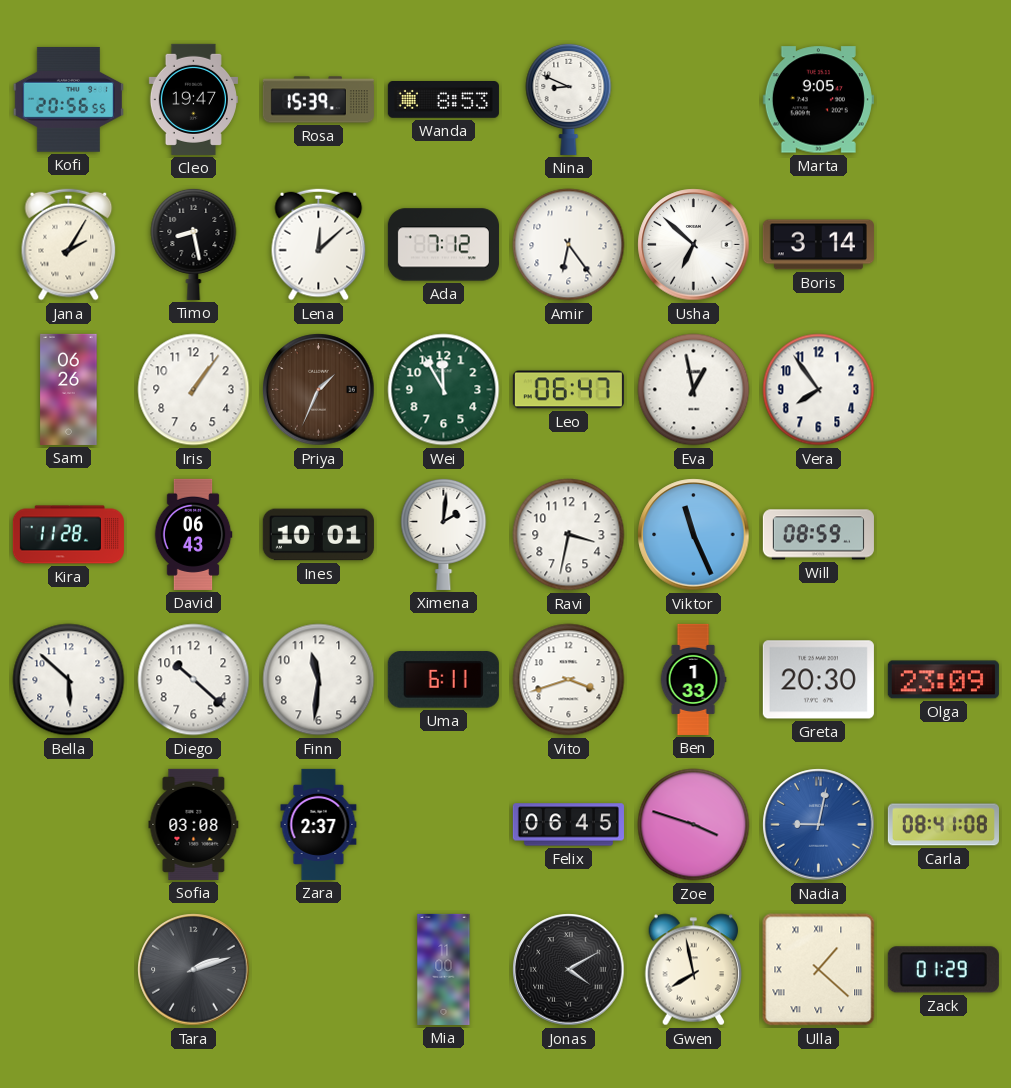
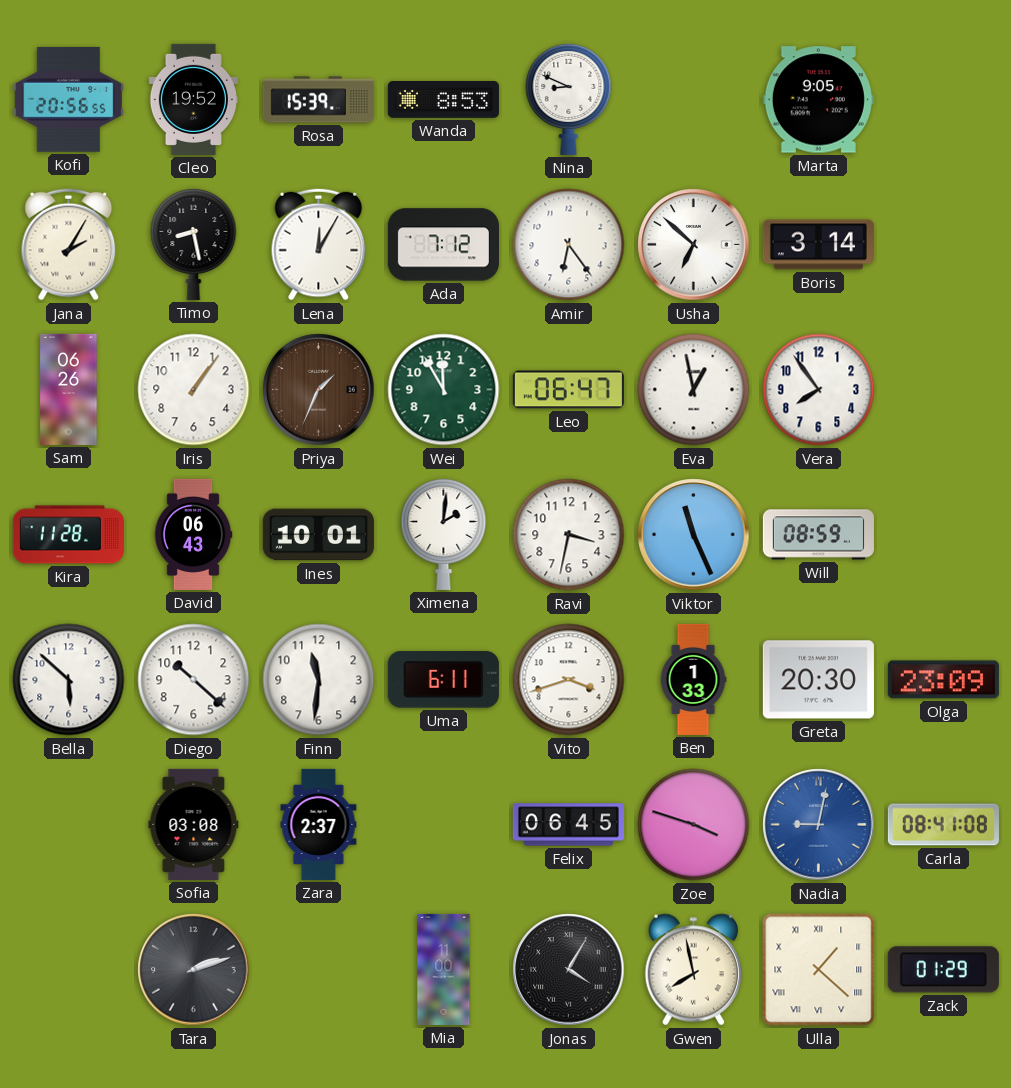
Cleo: 19:47 -> 19:52 (193, 99)
Lena: 12:08 -> 12:05 (319, 245)
Jonas: 4:10 -> 4:05 (569, 970)
